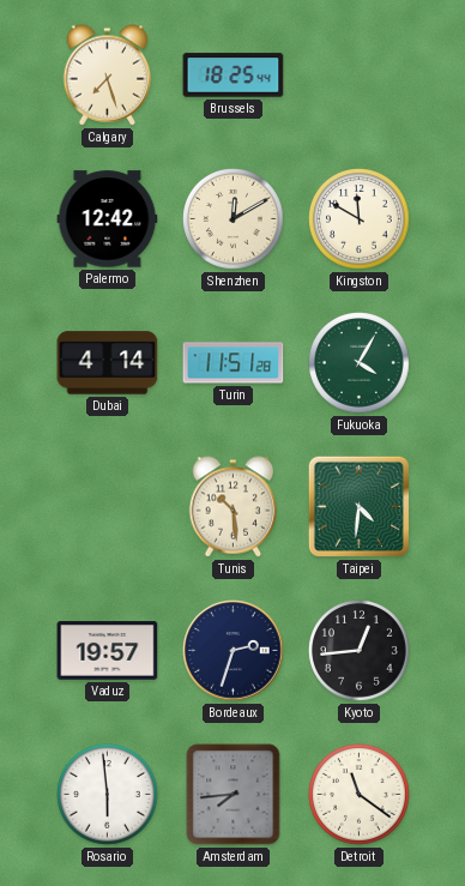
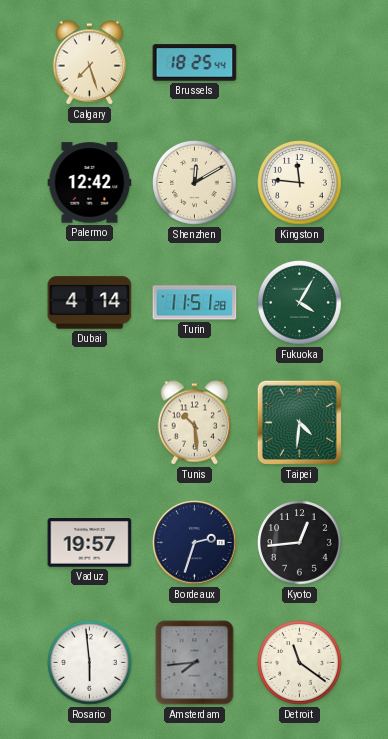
Kingston: 11:50 -> 11:46 (300, 183)
